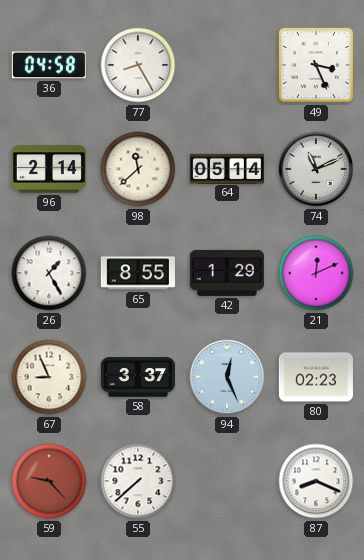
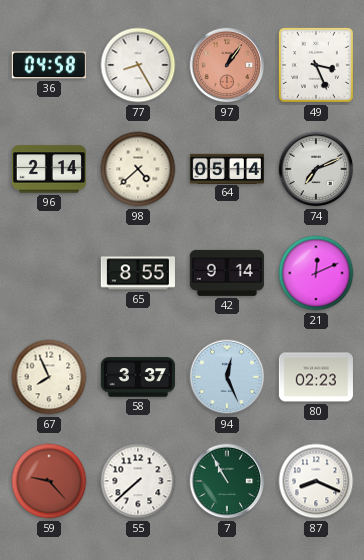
97: none -> 1:06 (227, 65)
98: 11:38 -> 4:38 (138, 169)
74: 11:11 -> 7:11 (316, 169)
26: 1:25 -> none (49, 273)
42: 1:29 -> 9:14 (227, 273)
67: 8:56 -> 7:56 (49, 377)
7: none -> 10:55 (227, 481)
